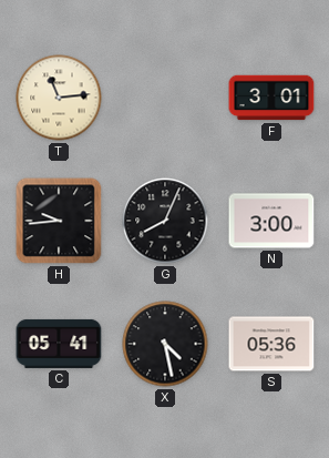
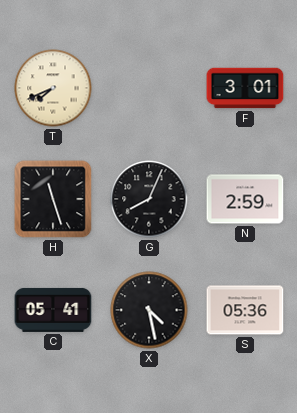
T: 11:14 -> 7:41 (53, 88)
H: 9:44 -> 11:27 (53, 199)
N: 3:00 -> 2:59 (245, 199)
